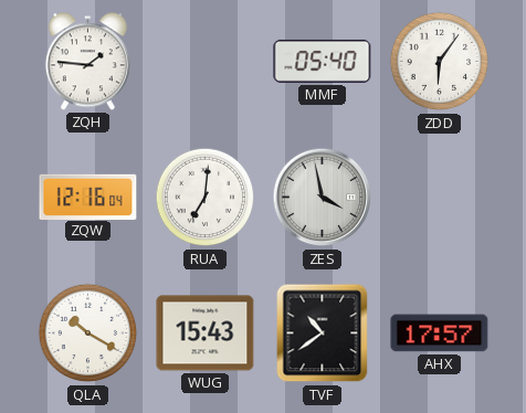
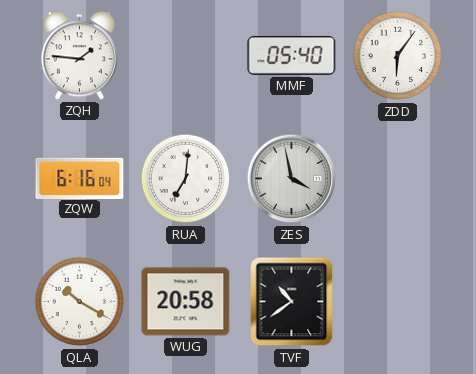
ZQW: 12:16 -> 6:16 (80, 178)
WUG: 15:43 -> 20:58 (186, 302)
AHX: 17:57 -> none (440, 333)
